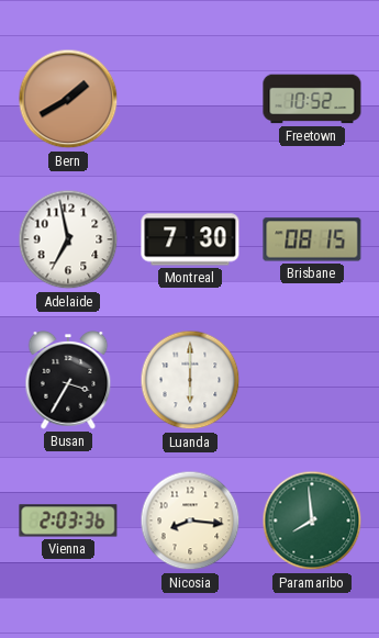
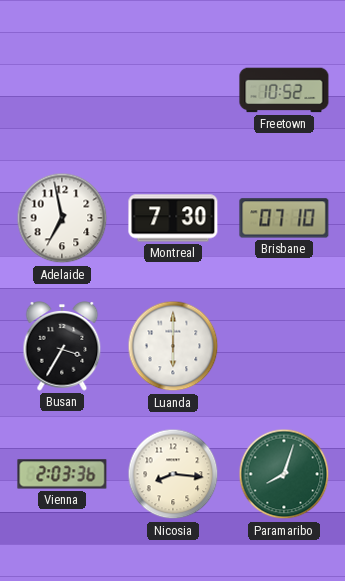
Bern: 1:40 -> none (68, 99)
Brisbane: 08:15 -> 07:10 (284, 218)
Paramaribo: 7:59 -> 8:03 (284, 474)
